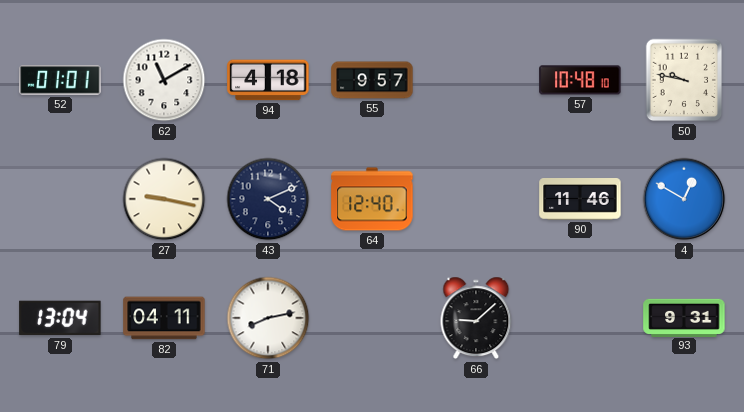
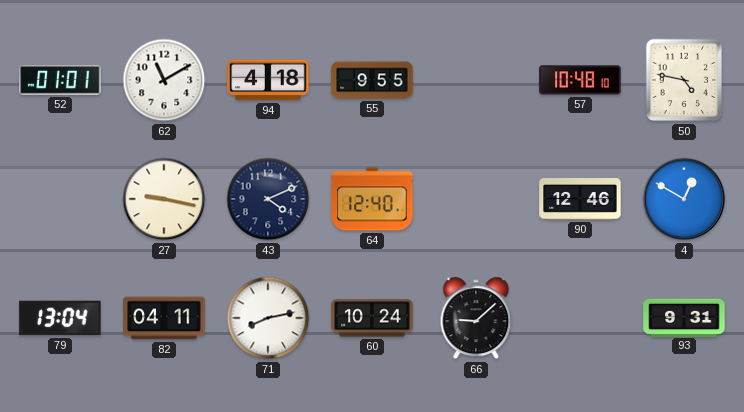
55: 9:57 -> 9:55 (372, 80)
50: 9:47 -> 4:47 (684, 80)
90: 11:46 -> 12:46 (580, 200)
60: none -> 10:24 (372, 318)
